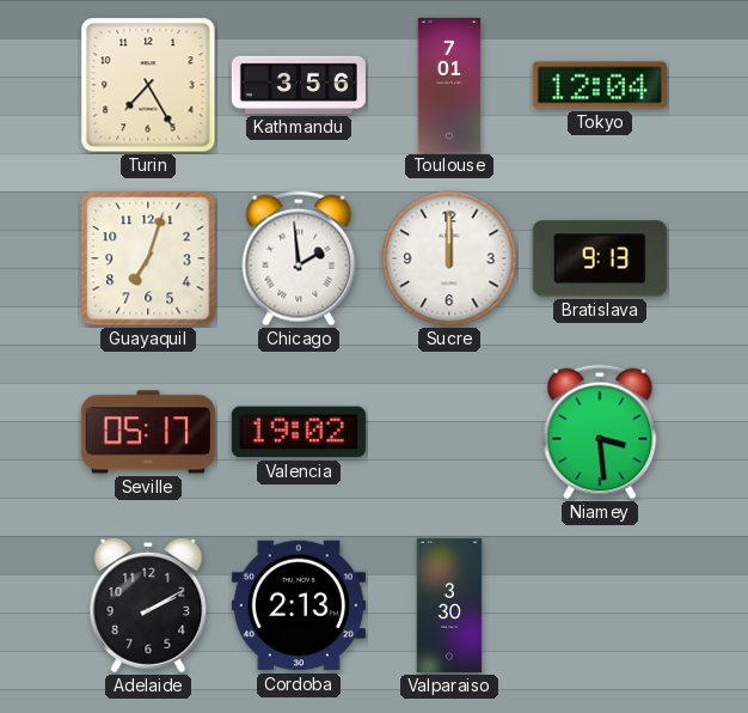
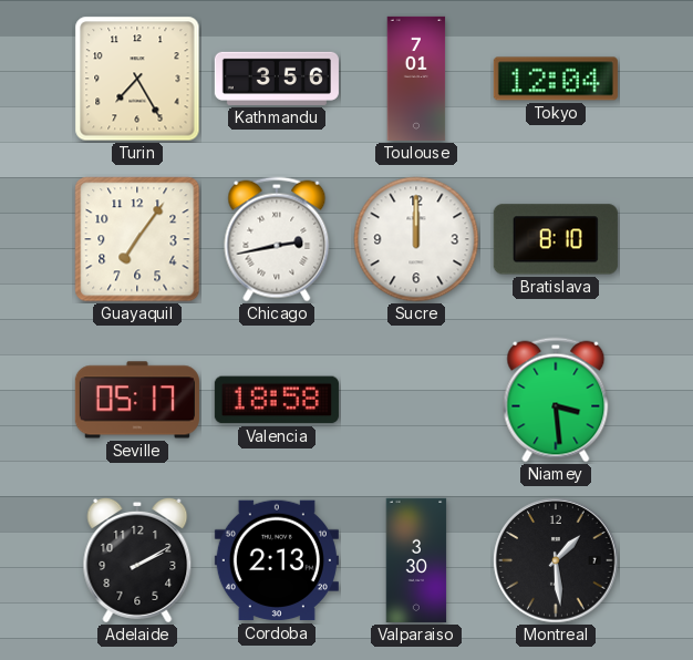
Guayaquil: 7:03 -> 7:06 (137, 239)
Chicago: 1:59 -> 2:43 (277, 239)
Bratislava: 9:13 -> 8:10 (556, 239)
Valencia: 19:02 -> 18:58 (277, 400)
Montreal: none -> 1:29 (556, 560)
